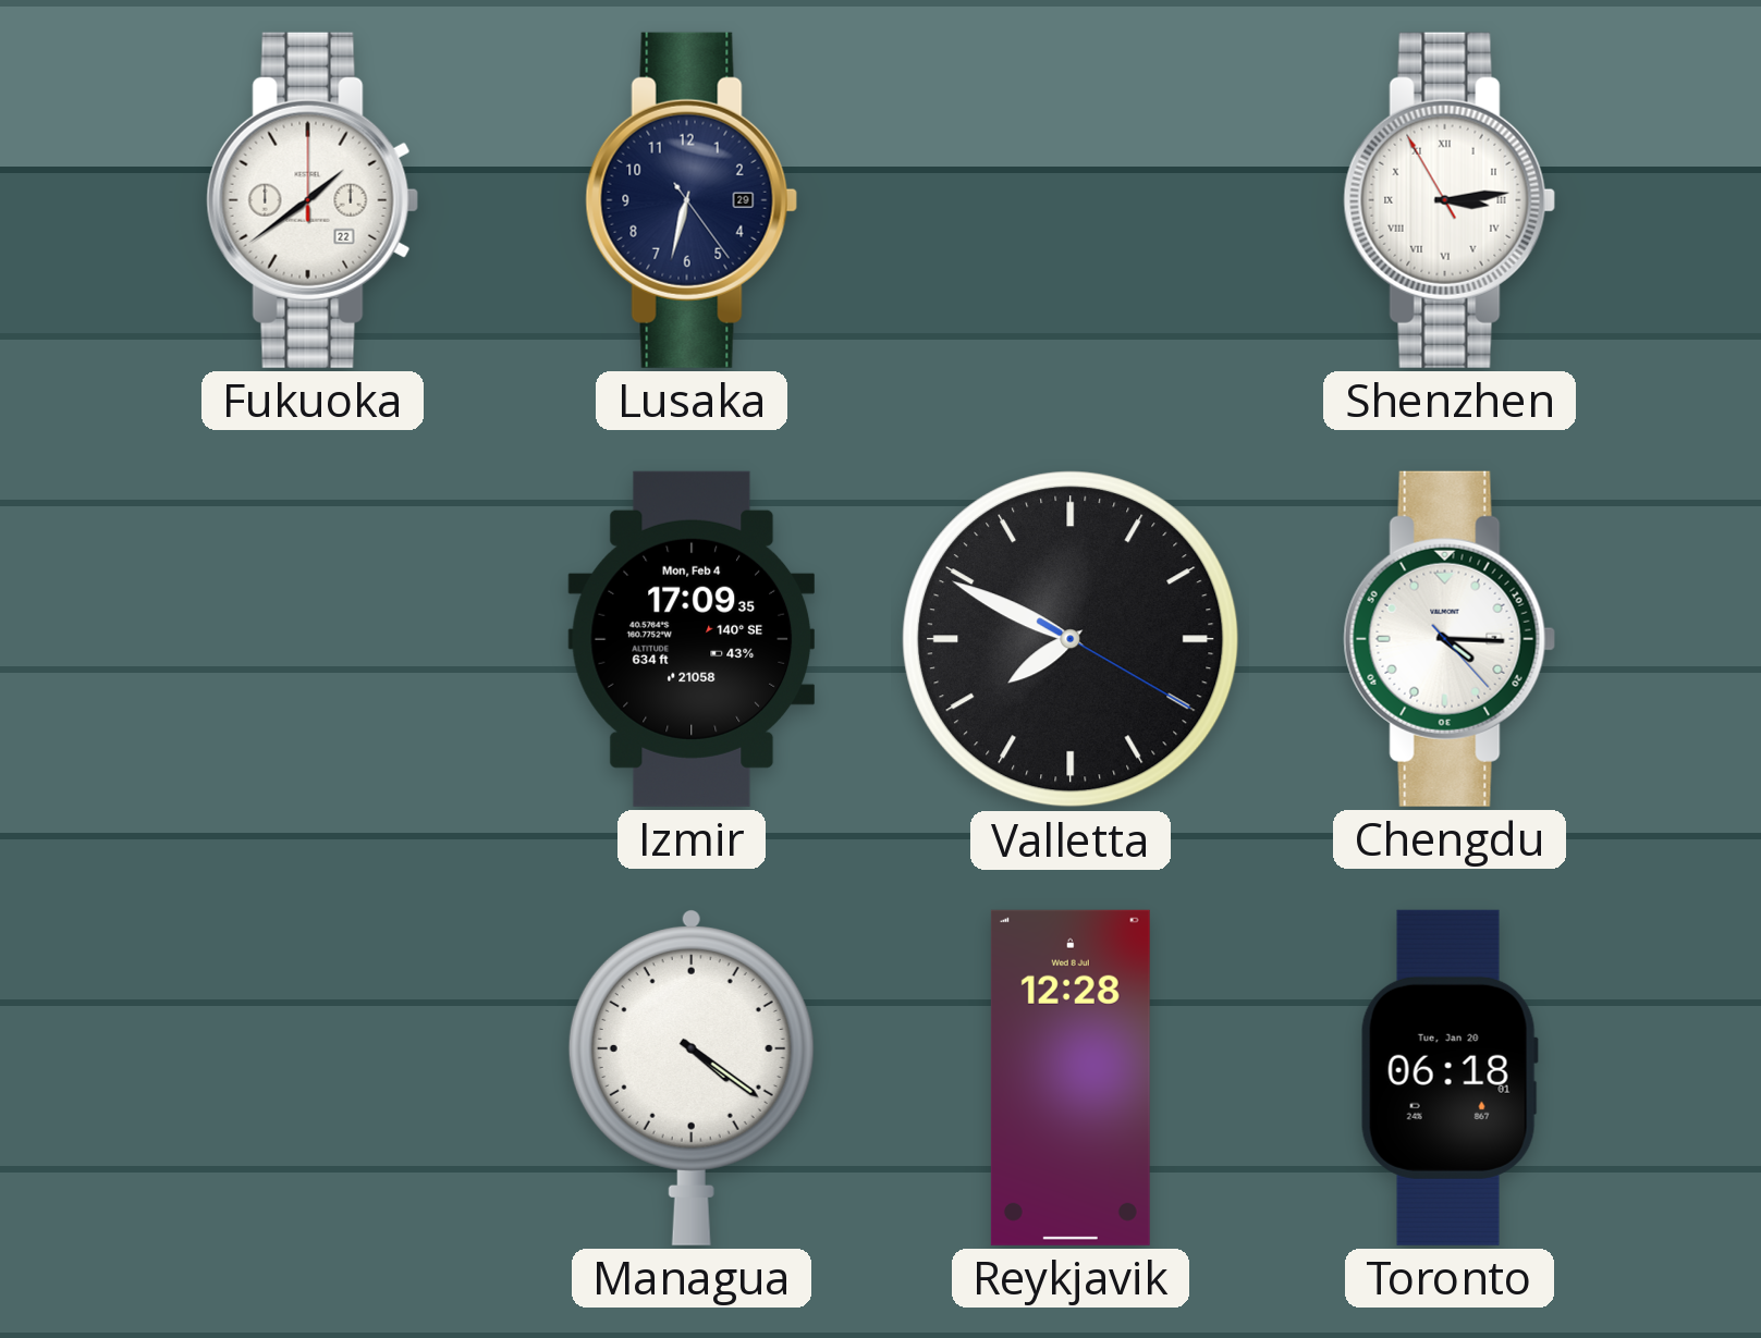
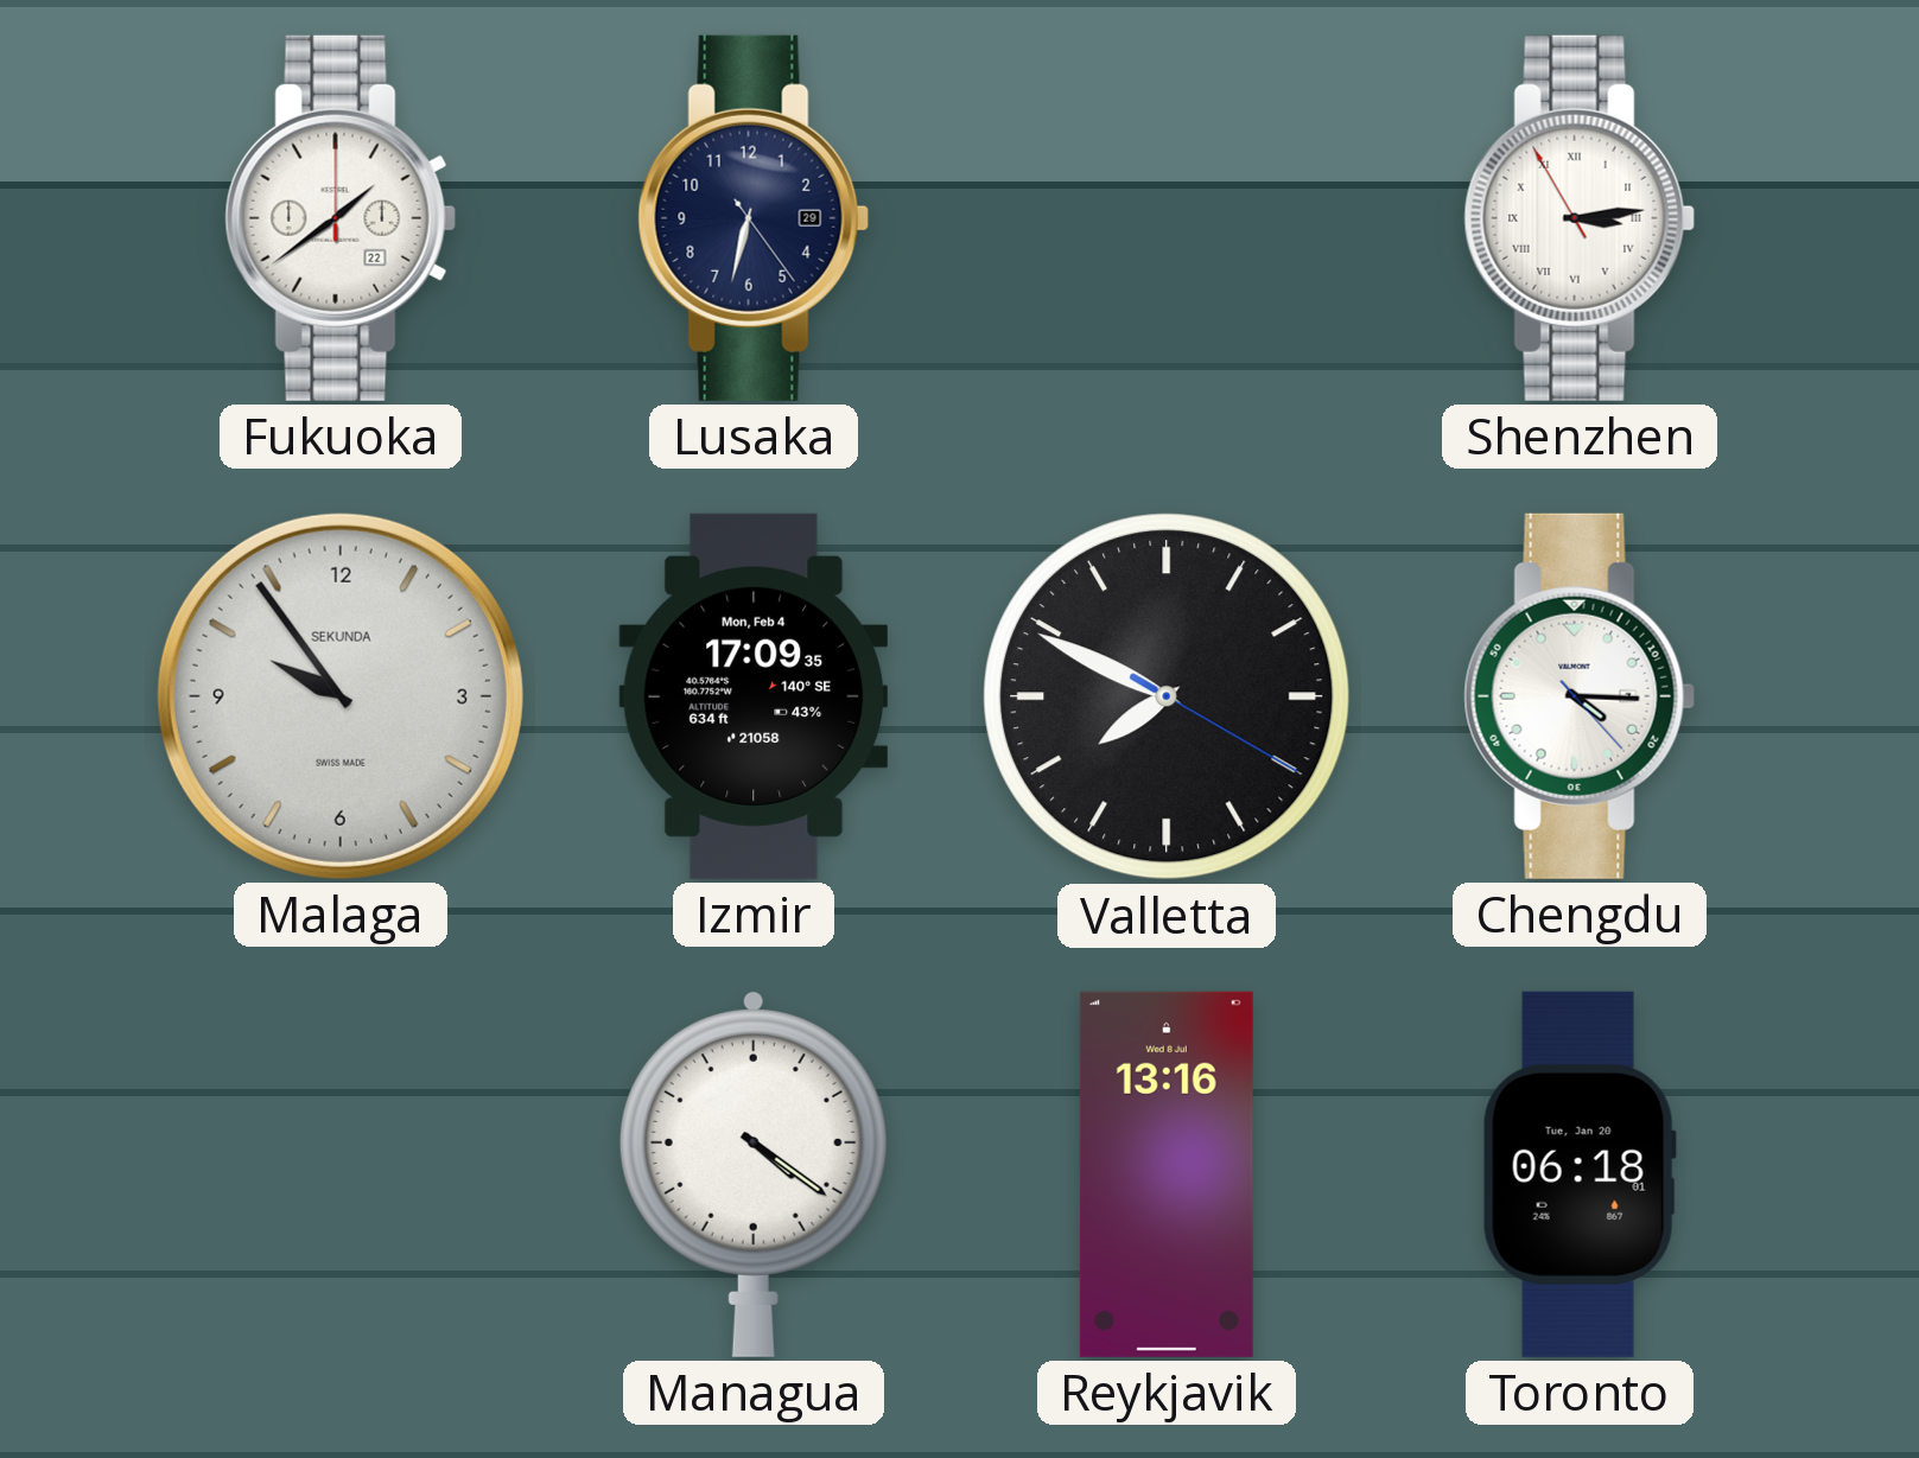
Malaga: none -> 9:54 (341, 696)
Reykjavik: 12:28 -> 13:16 (1167, 1174)
